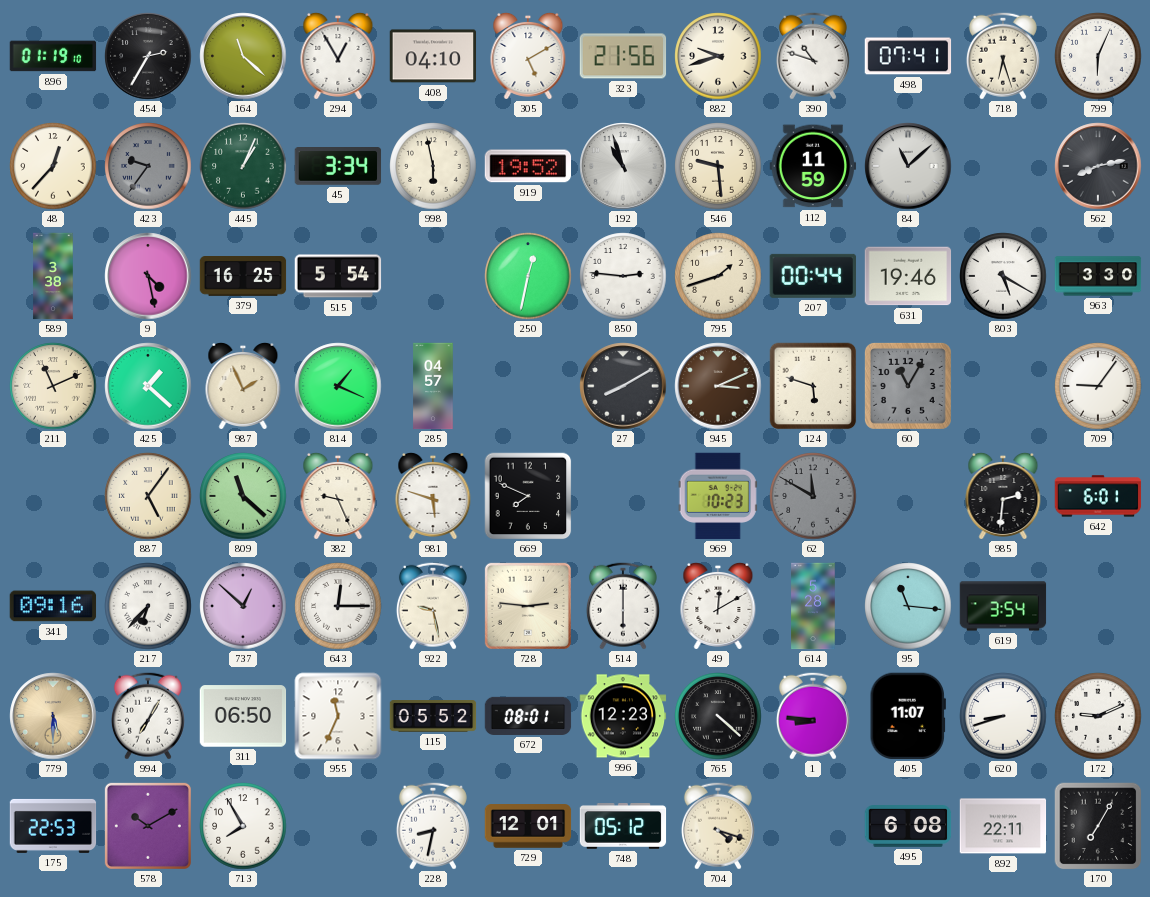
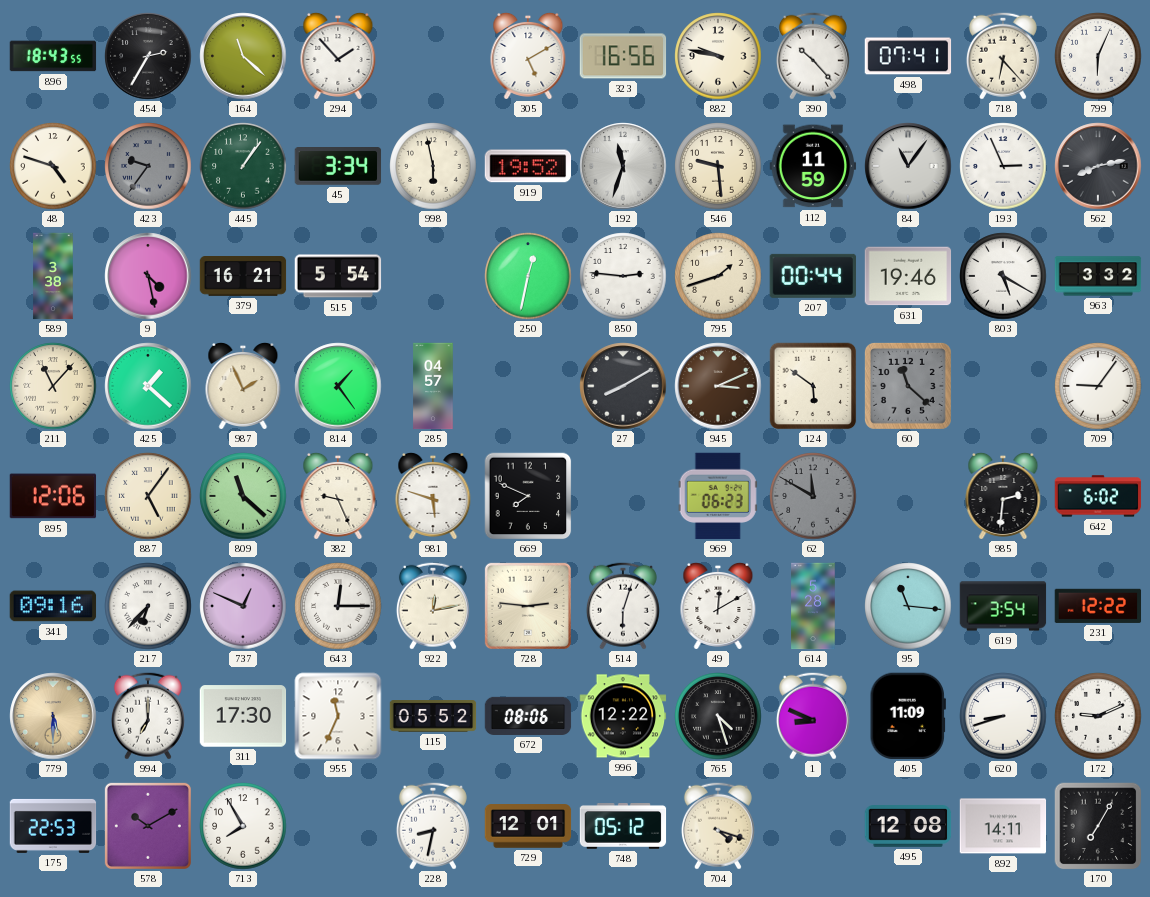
896: 01:19 -> 18:43 (53, 56)
294: 12:55 -> 1:53 (338, 56)
408: 04:10 -> none (433, 56)
323: 21:56 -> 16:56 (623, 56)
882: 9:42 -> 9:47 (718, 56)
390: 10:48 -> 10:23 (813, 56)
718: 6:27 -> 6:23 (1003, 56)
48: 12:37 -> 4:48 (53, 166)
445: 1:04 -> 1:06 (243, 166)
192: 10:57 -> 11:33 (623, 166)
84: 11:08 -> 11:06 (908, 166)
193: none -> 2:56 (1003, 166)
379: 16:25 -> 16:21 (243, 277)
963: 3:30 -> 3:32 (1098, 276)
211: 11:11 -> 11:07 (53, 386)
814: 1:19 -> 1:24 (338, 386)
124: 5:48 -> 5:51 (813, 386)
60: 11:05 -> 11:22 (908, 386)
895: none -> 12:06 (53, 496)
969: 10:23 -> 06:23 (718, 496)
642: 6:01 -> 6:02 (1098, 496)
737: 12:52 -> 12:49 (243, 606)
922: 9:28 -> 12:13 (433, 606)
514: 6:00 -> 6:03 (623, 606)
231: none -> 12:22 (1098, 606)
994: 7:05 -> 7:00 (148, 716)
311: 06:50 -> 17:30 (243, 716)
672: 08:01 -> 08:06 (528, 716)
996: 12:23 -> 12:22 (623, 716)
765: 4:22 -> 4:27 (718, 716)
1: 8:46 -> 8:49 (813, 716)
405: 11:07 -> 11:09 (908, 716)
495: 6:08 -> 12:08 (908, 827)
892: 22:11 -> 14:11 (1003, 826)
